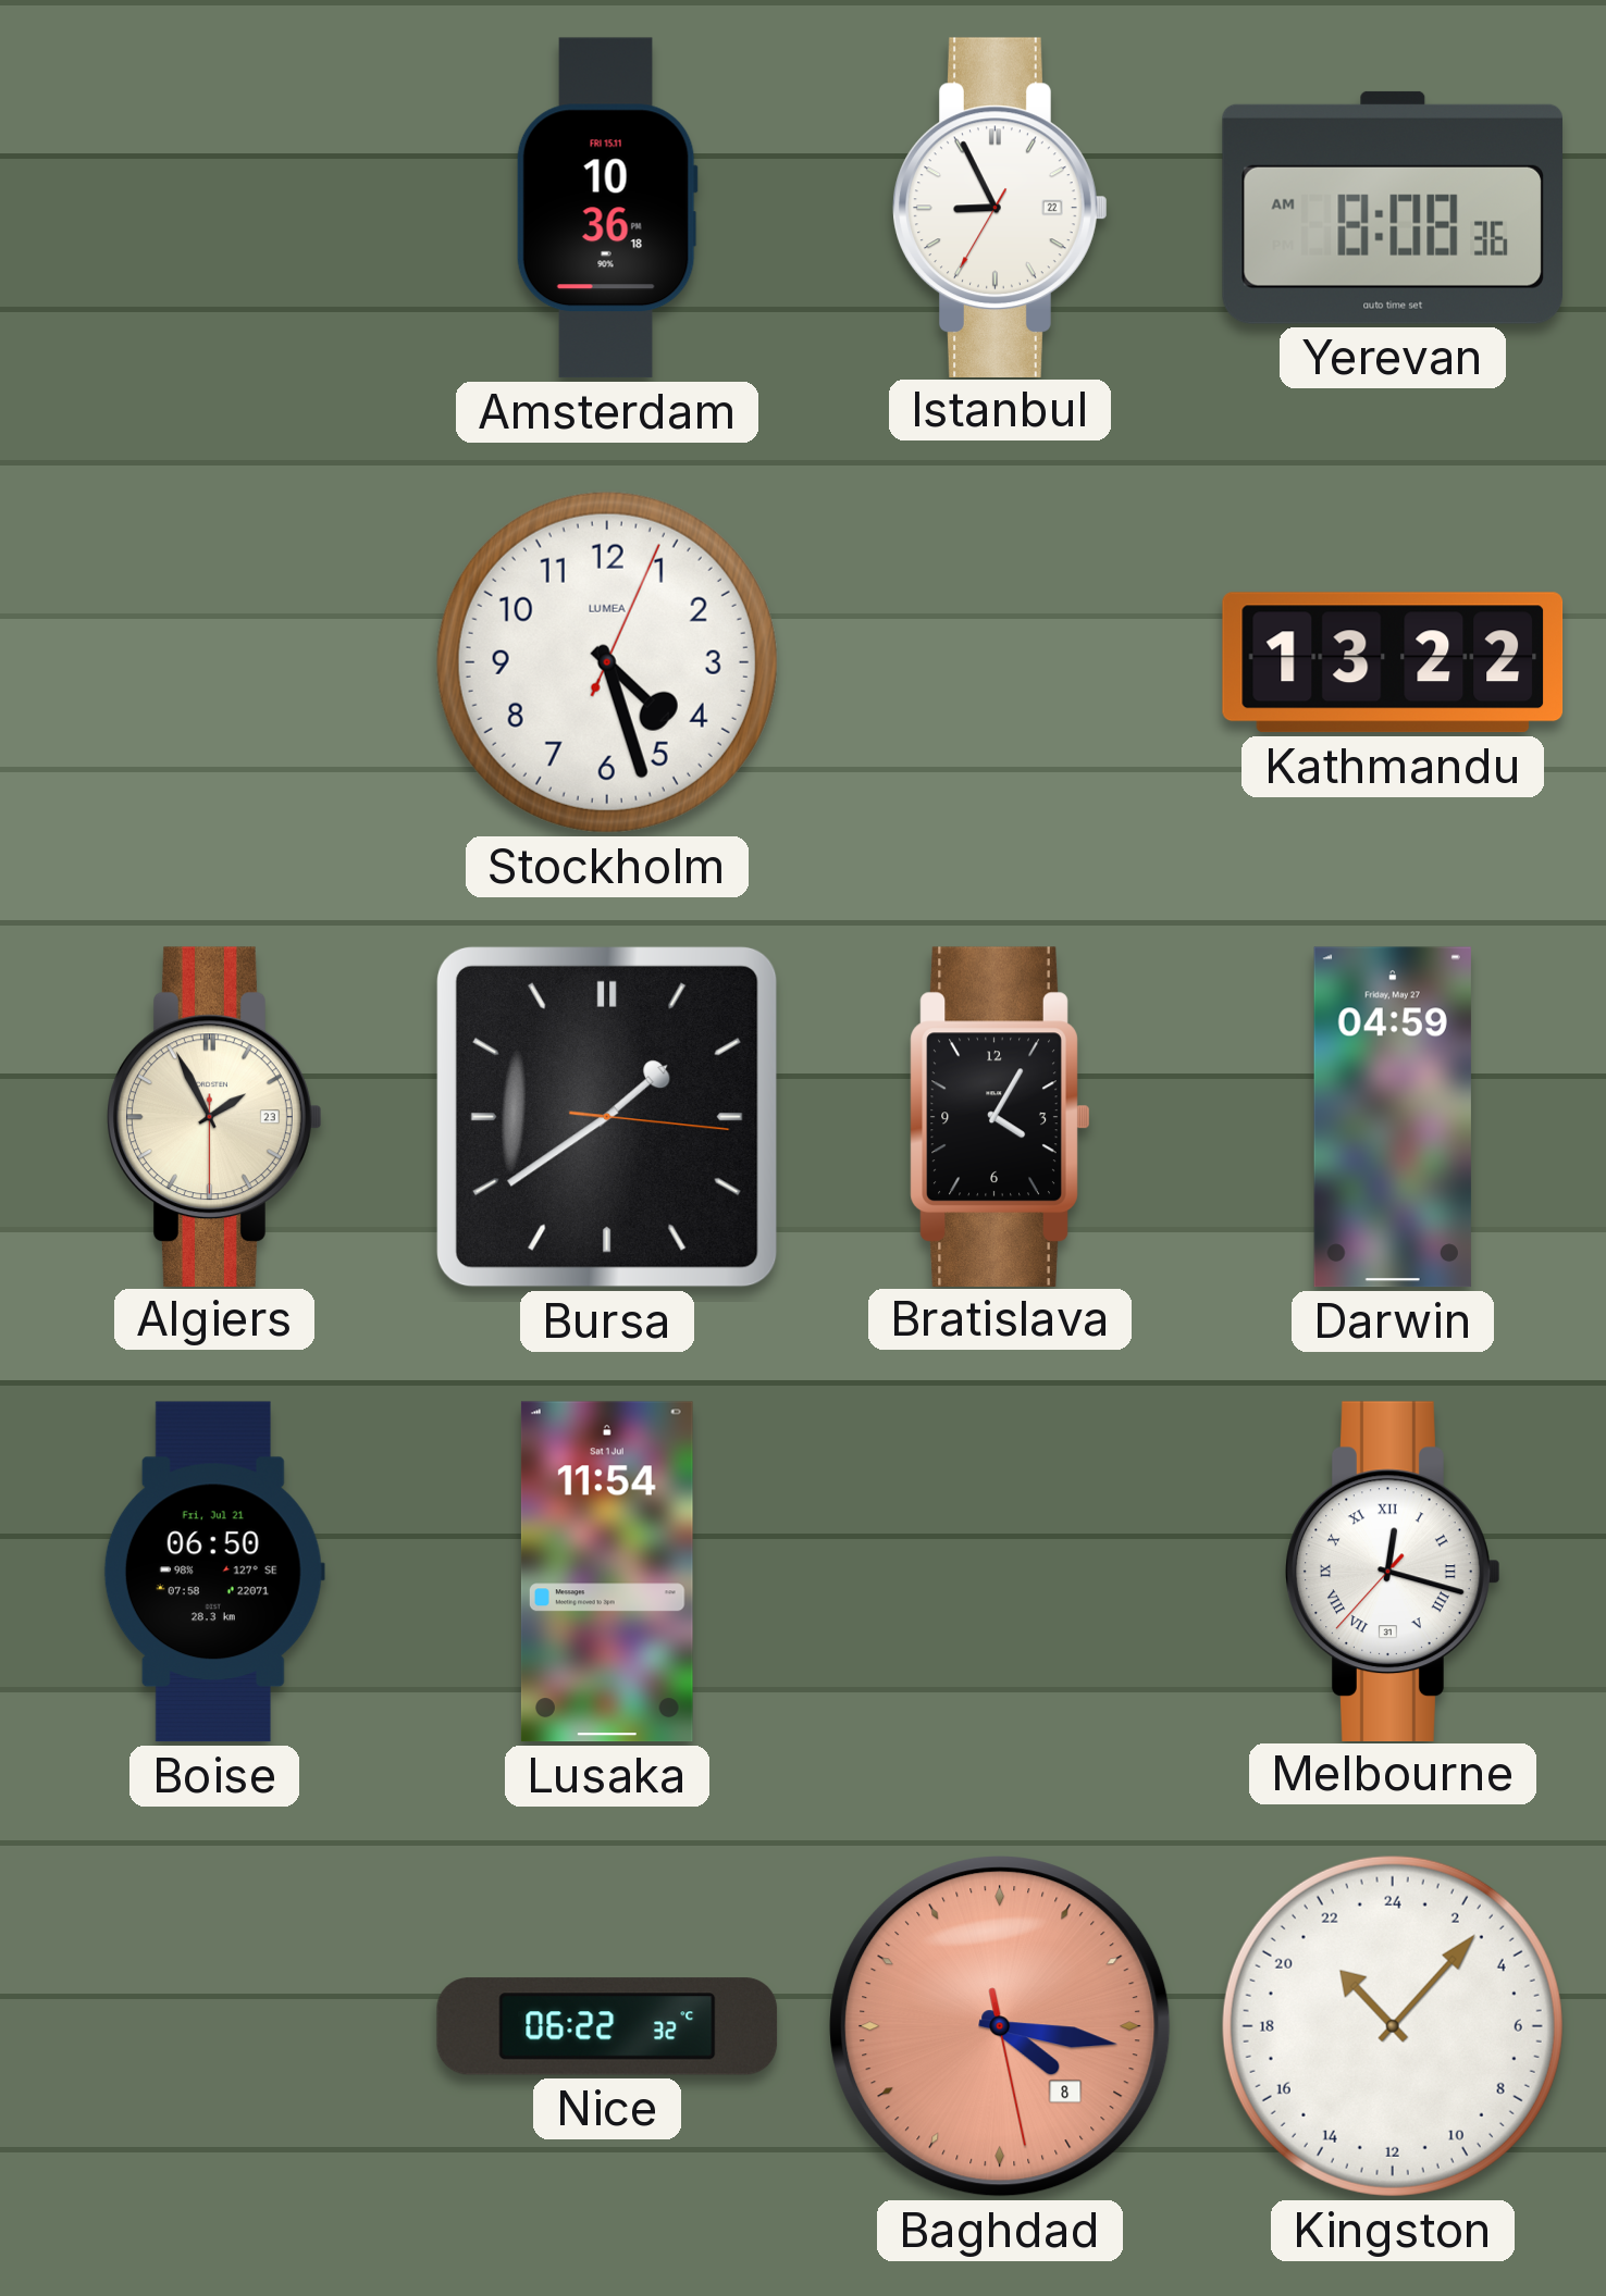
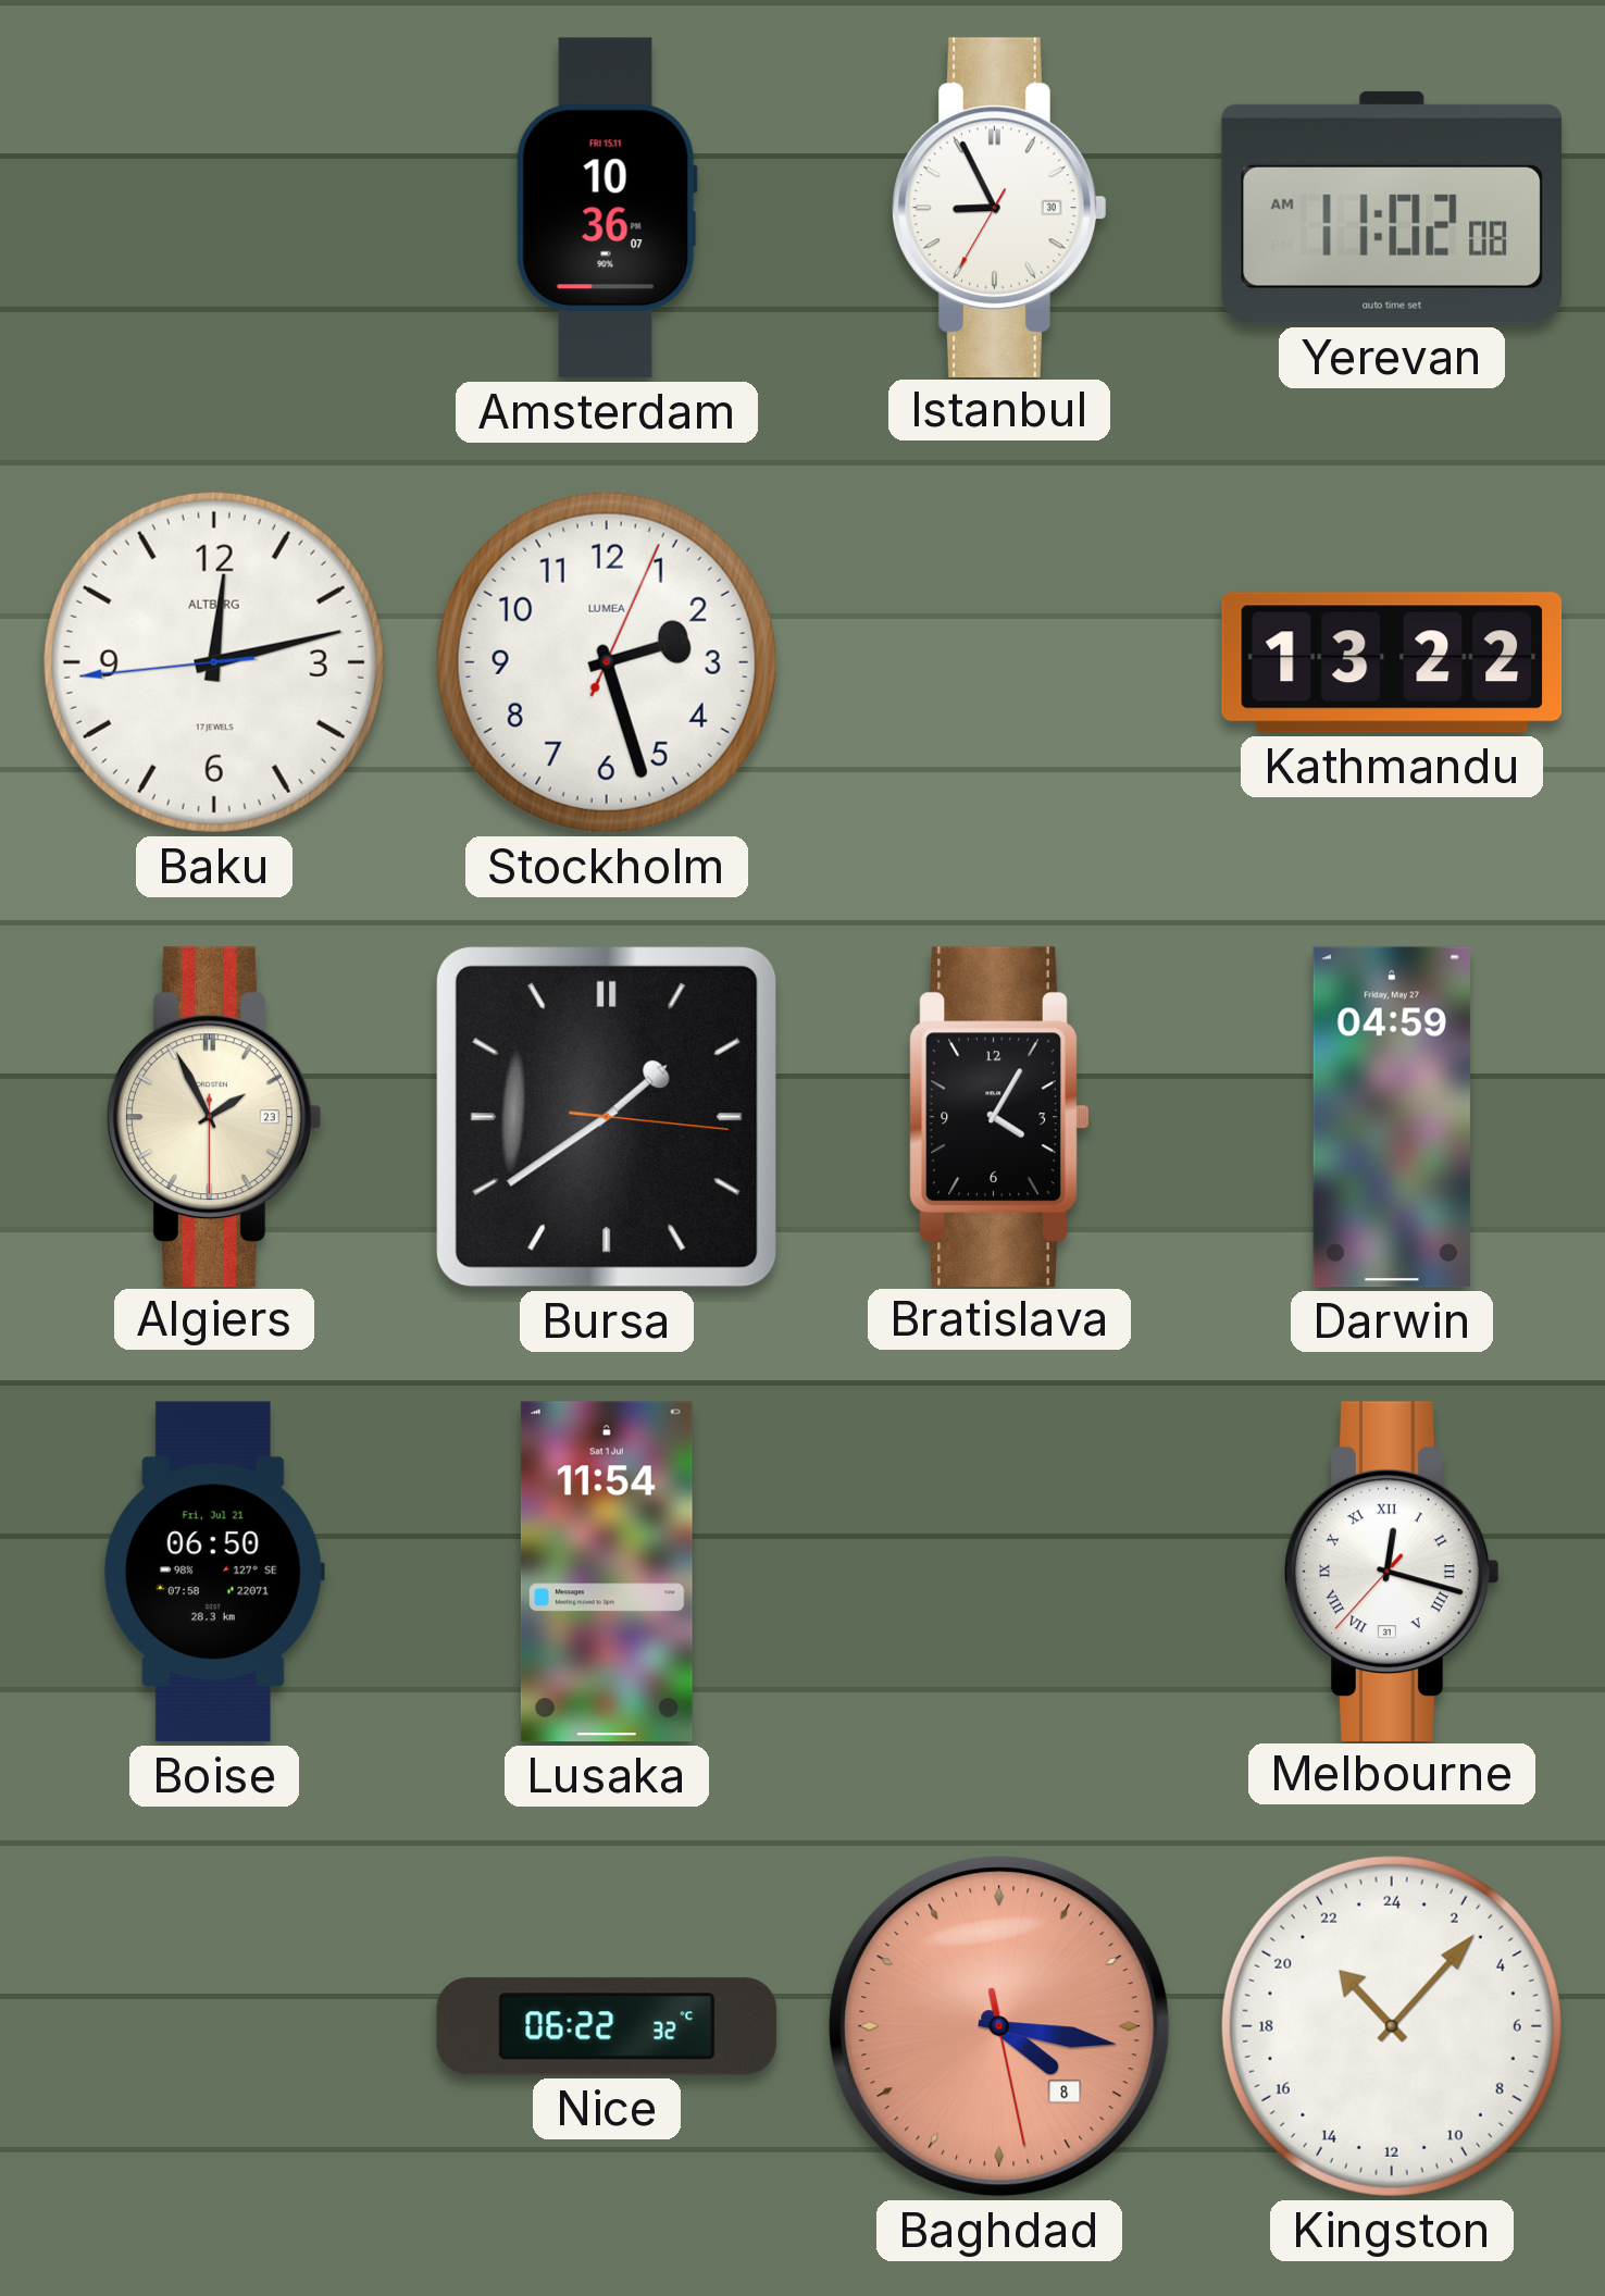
Amsterdam: 10:36:18 -> 10:36:07 (607, 208)
Istanbul date: 22 -> 30 (999, 207)
Yerevan: 8:08 -> 11:02 (1391, 208)
Baku: none -> 12:12 (214, 662)
Stockholm: 4:27 -> 2:27 (607, 662)
